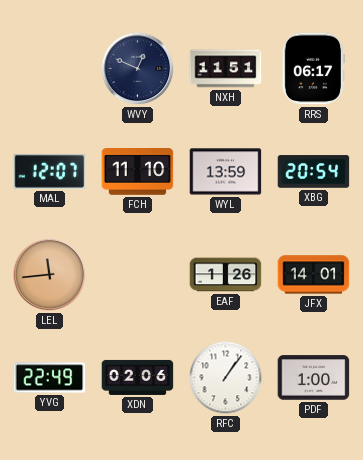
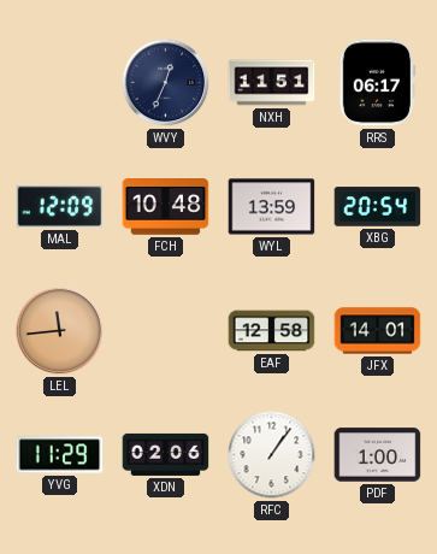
WVY: 12:49 -> 12:34 (166, 83)
MAL: 12:07 -> 12:09 (60, 207)
FCH: 11:10 -> 10:48 (166, 207)
EAF: 1:26 -> 12:58 (272, 331)
YVG: 22:49 -> 11:29 (60, 455)
